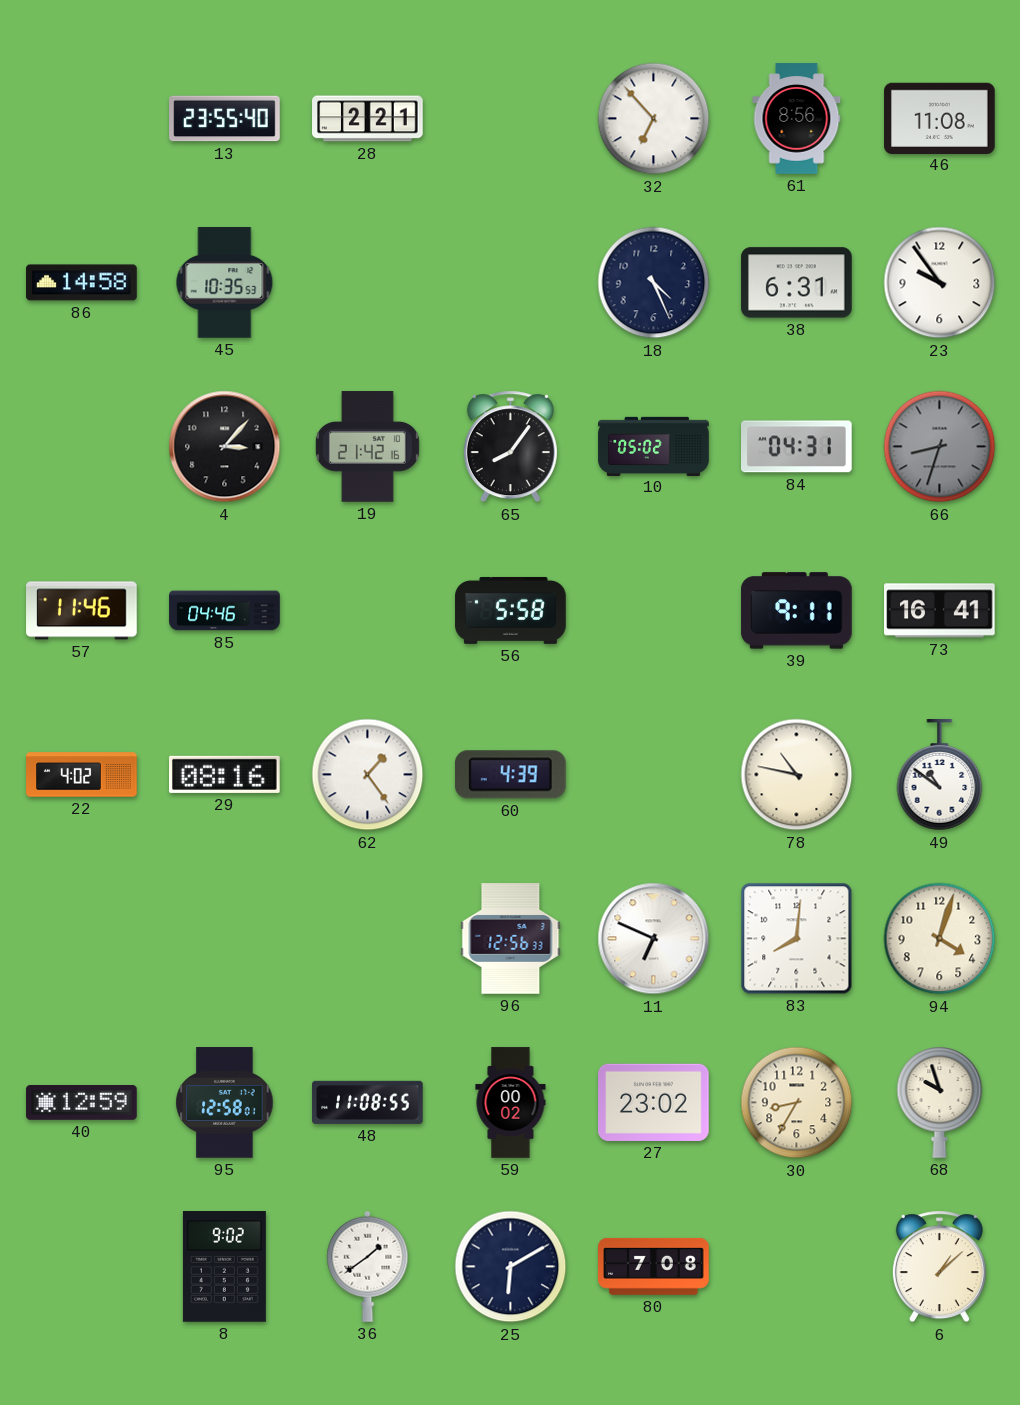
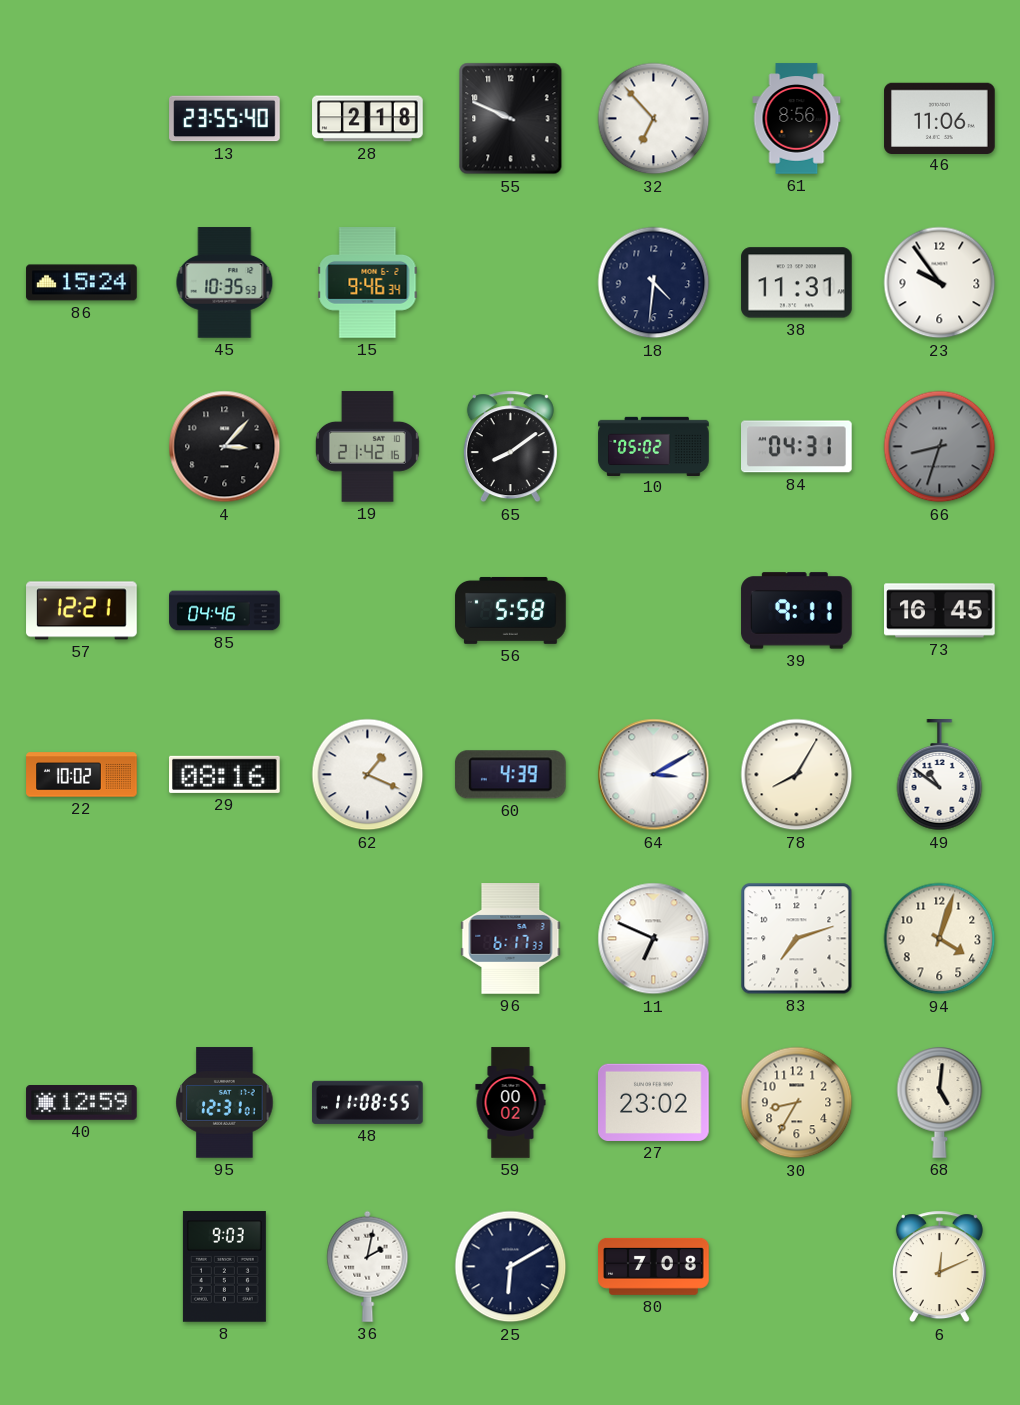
28: 2:21 -> 2:18 (368, 119)
55: none -> 9:49 (511, 119)
46: 11:08 -> 11:06 (940, 118)
86: 14:58 -> 15:24 (82, 283)
15: none -> 9:46 (368, 283)
18: 4:26 -> 4:31 (654, 283)
38: 6:31 -> 11:31 (797, 283)
65: 8:06 -> 8:09 (510, 447)
57: 11:46 -> 12:21 (82, 611)
73: 16:41 -> 16:45 (940, 611)
22: 4:02 -> 10:02 (82, 775)
62: 1:24 -> 1:19 (368, 775)
64: none -> 3:10 (654, 775)
78: 10:47 -> 8:05 (797, 775)
96: 12:56 -> 6:17 (511, 939)
83: 8:01 -> 7:12 (797, 939)
95: 12:58 -> 12:31 (225, 1103)
68: 9:57 -> 5:01 (940, 1102)
8: 9:02 -> 9:03 (224, 1267)
36: 1:39 -> 2:02 (368, 1266)
6: 1:08 -> 12:11 (939, 1267)
